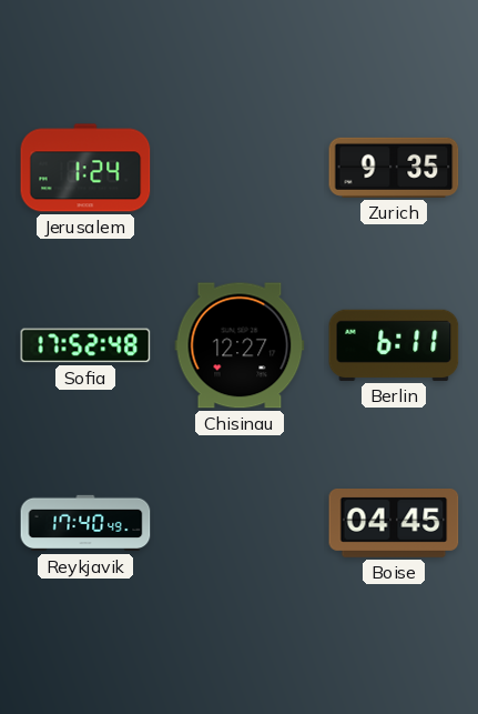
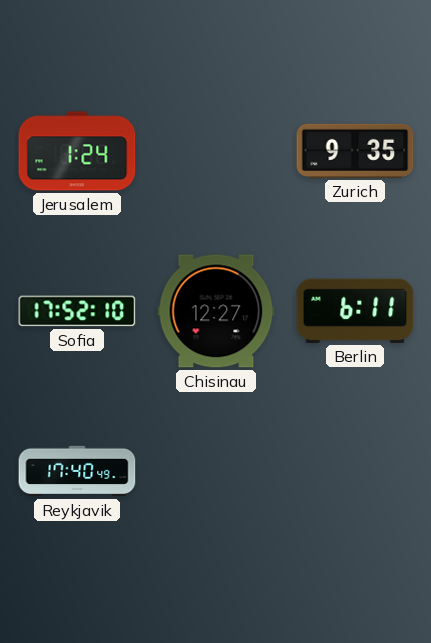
Sofia: 17:52:48 -> 17:52:10 (77, 311)
Boise: 04:45 -> none (394, 524)
